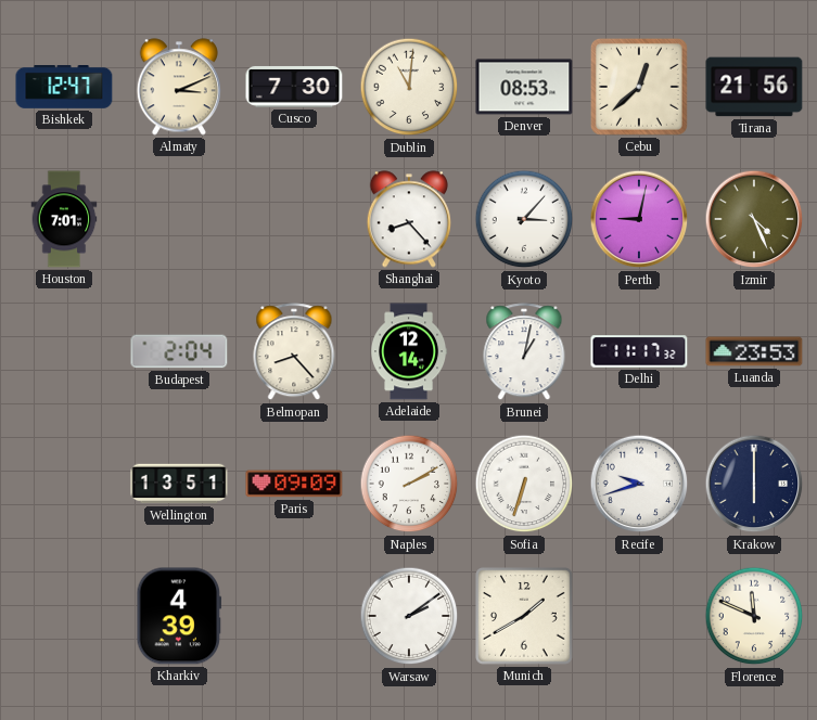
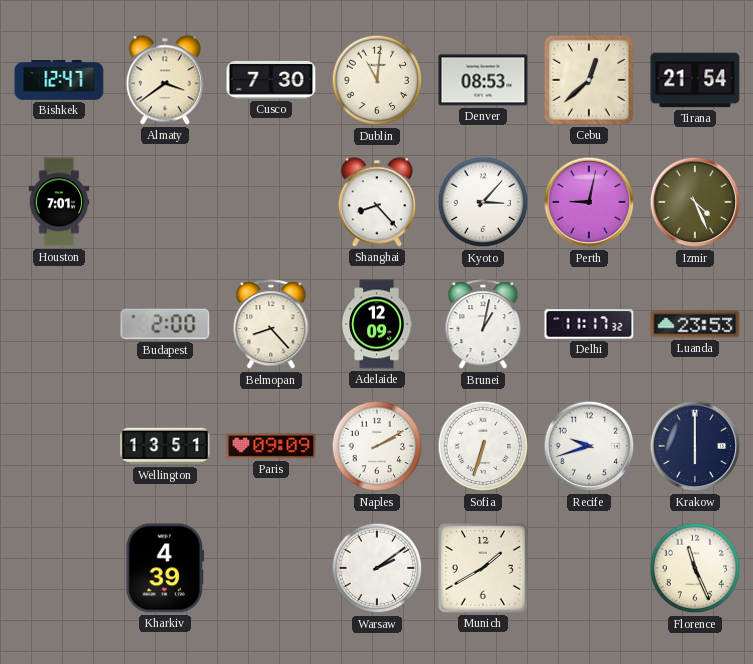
Almaty: 3:11 -> 3:39 (164, 80)
Tirana: 21:56 -> 21:54 (695, 80)
Budapest: 2:04 -> 2:00 (165, 324)
Adelaide: 12:14 -> 12:09 (378, 324)
Florence: 11:49 -> 11:26 (695, 568)
